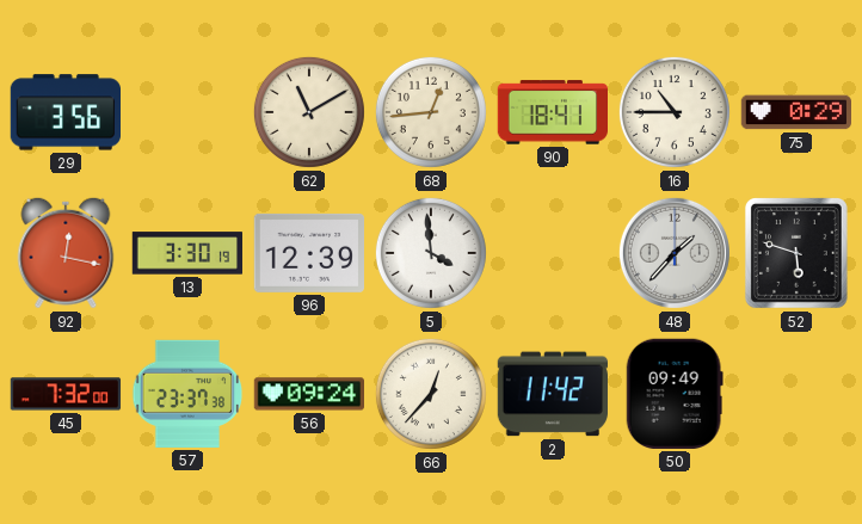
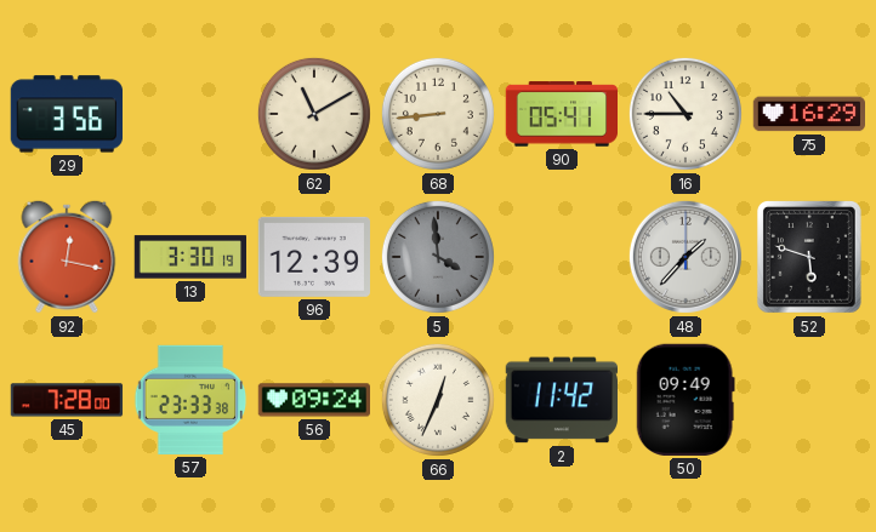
68: 12:44 -> 8:44 (438, 114)
90: 18:41 -> 05:41 (561, 114)
75: 0:29 -> 16:29 (808, 114)
5 dial: white -> grey (438, 257)
45: 7:32 -> 7:28 (67, 400)
57: 23:37 -> 23:33 (190, 400)
66: 12:37 -> 12:34 (438, 400)
